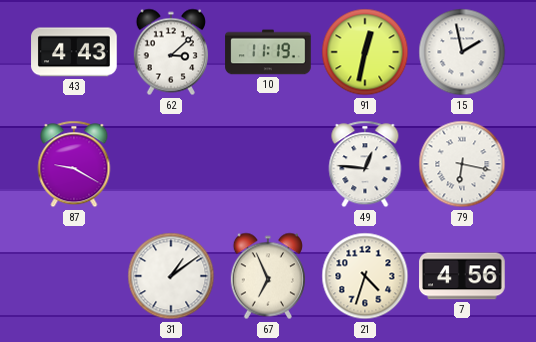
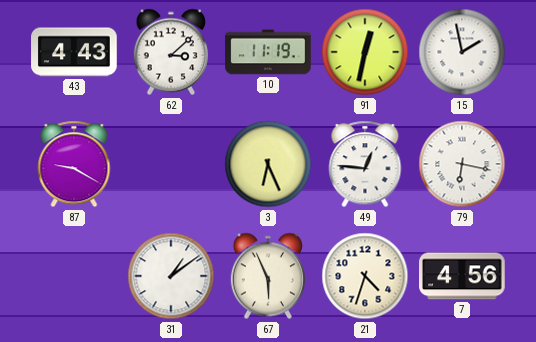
3: none -> 6:26 (268, 164)
67: 6:56 -> 5:56 (268, 276)
